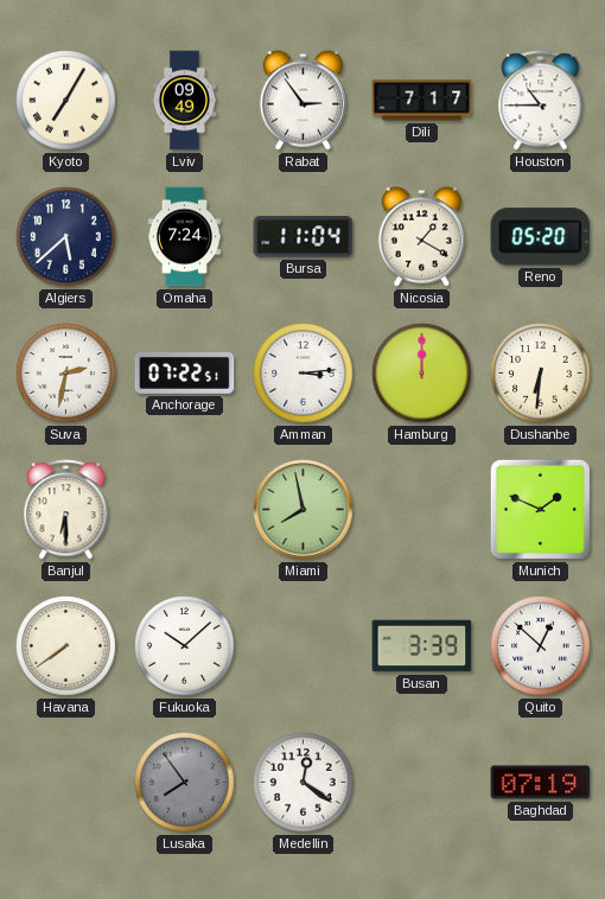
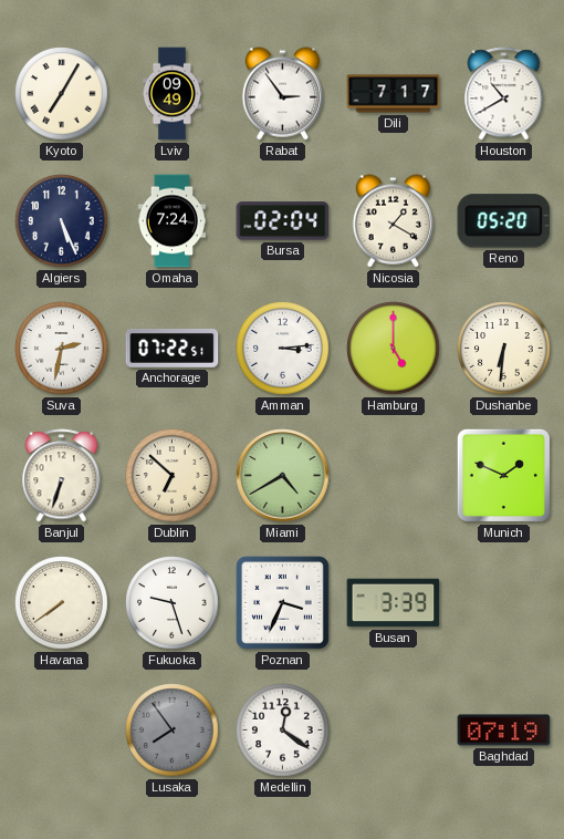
Houston: 10:45 -> 10:40 (504, 94)
Algiers: 5:38 -> 5:26 (62, 221)
Bursa: 11:04 -> 02:04 (283, 221)
Hamburg: 12:00 -> 5:00 (394, 349)
Banjul: 6:30 -> 6:33 (62, 476)
Dublin: none -> 6:52 (173, 476)
Miami: 7:58 -> 4:40 (283, 476)
Fukuoka: 10:08 -> 9:27 (173, 603)
Poznan: none -> 3:34 (282, 602)
Quito: 12:52 -> none (541, 646)
